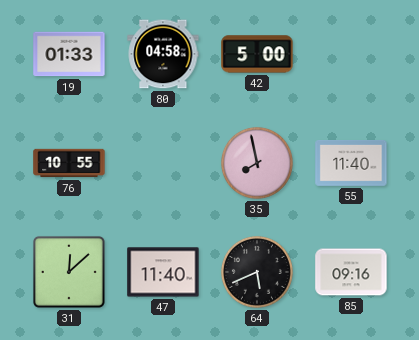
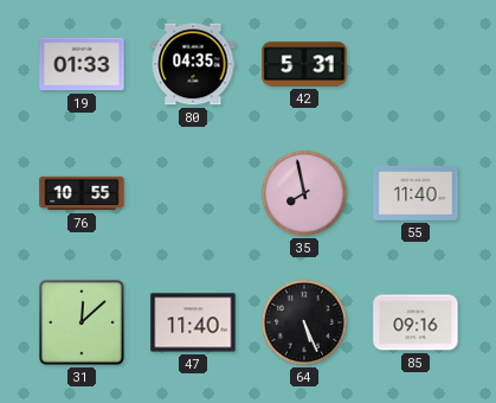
80: 04:58 -> 04:35 (193, 64)
42: 5:00 -> 5:31 (304, 64)
64: 5:41 -> 5:26 (304, 322)
